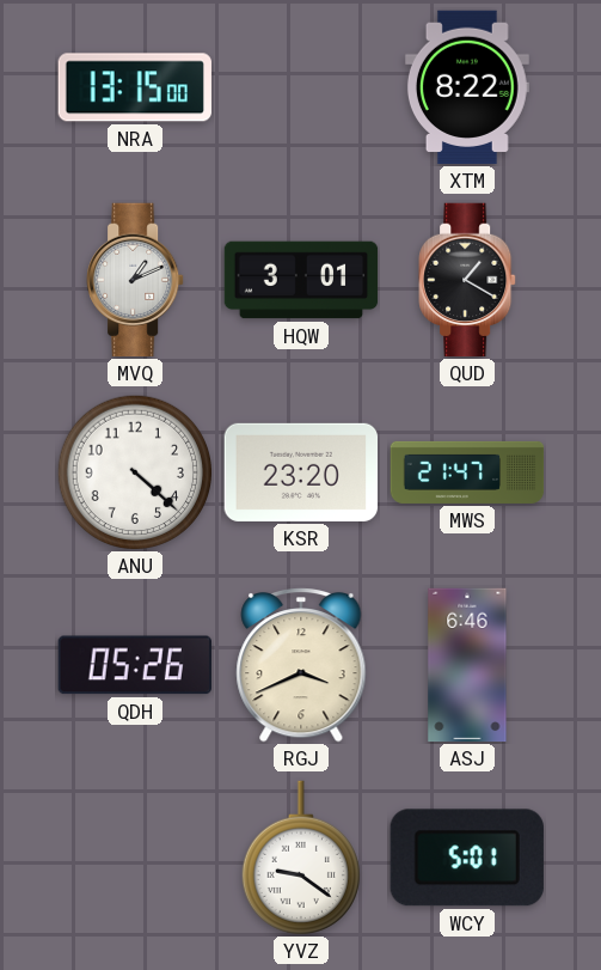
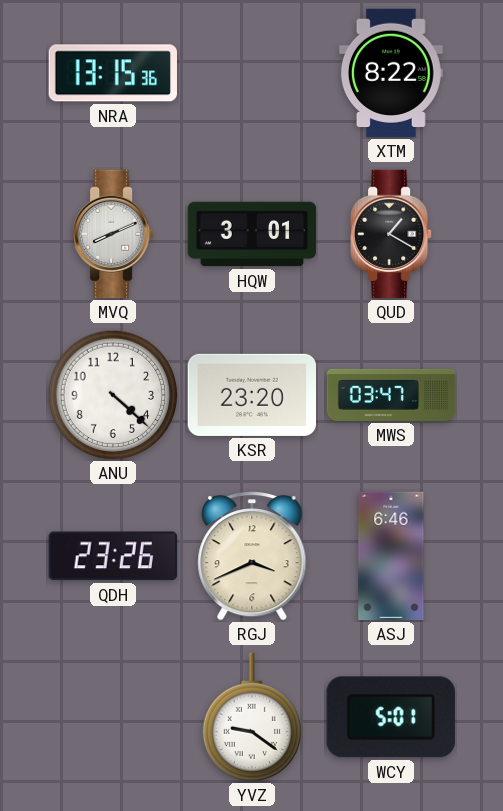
NRA: 13:15:00 -> 13:15:36 (113, 73)
MVQ: 1:11 -> 8:11 (113, 234)
MWS: 21:47 -> 03:47 (391, 395)
QDH: 05:26 -> 23:26 (113, 556)
